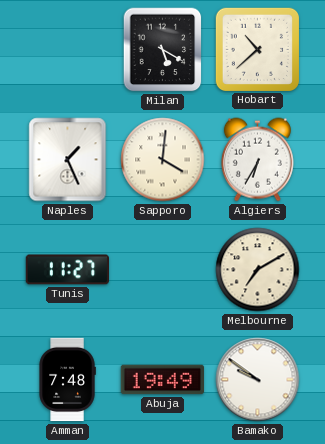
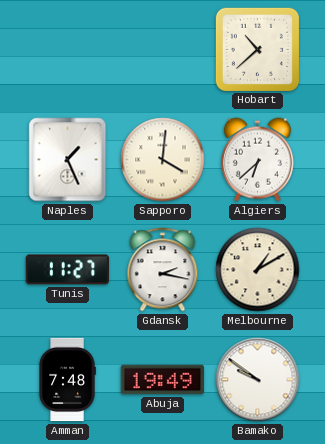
Milan: 5:20 -> none (163, 50)
Algiers: 6:35 -> 6:38 (257, 160)
Gdansk: none -> 2:17 (163, 270)
Melbourne: 7:10 -> 1:10 (258, 270)
